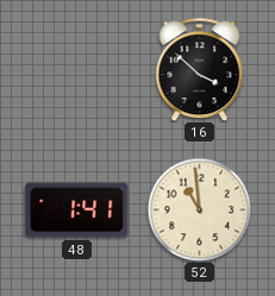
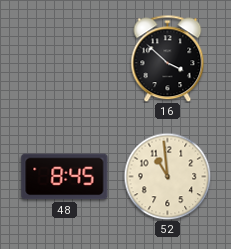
48: 1:41 -> 8:45 (65, 177)
